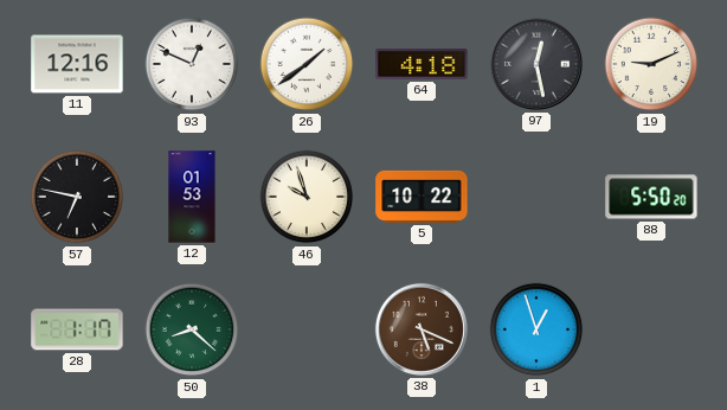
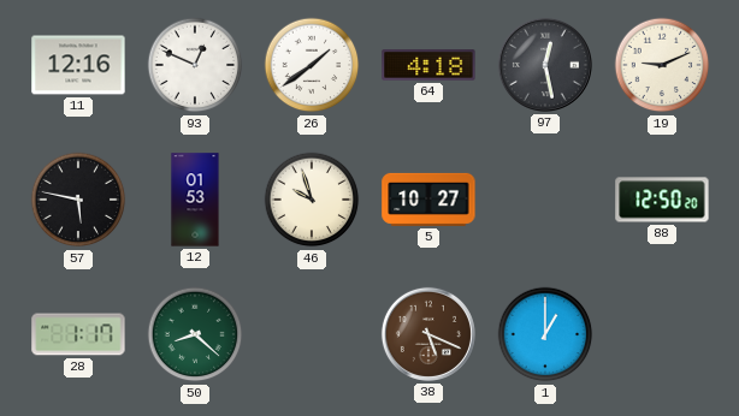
57: 6:47 -> 5:47 (78, 200)
5: 10:22 -> 10:27 (428, 200)
88: 5:50 -> 12:50 (662, 200)
1: 12:57 -> 1:00 (545, 334)
